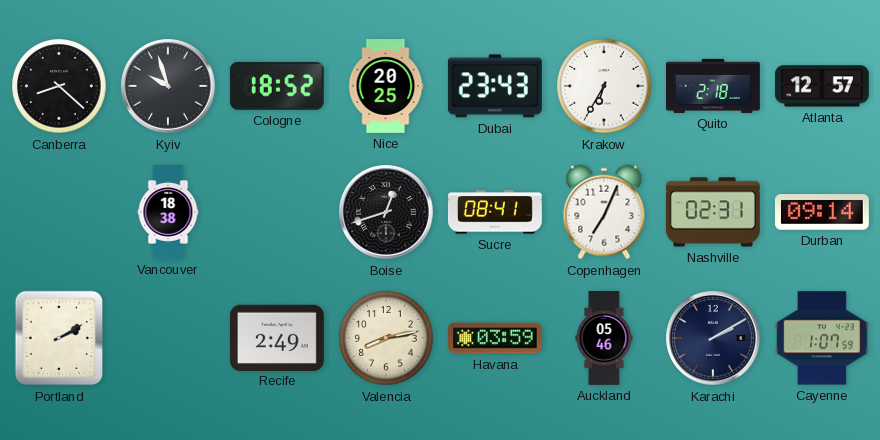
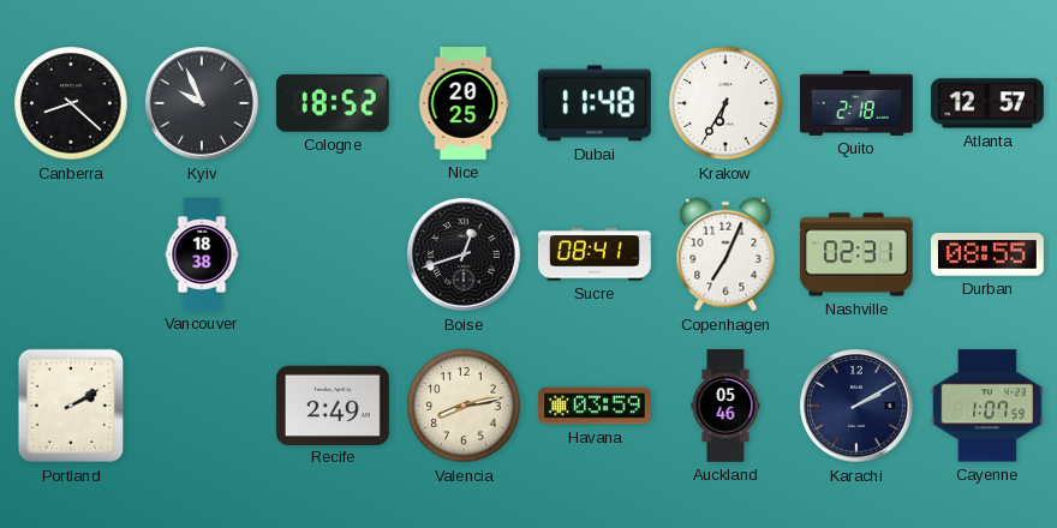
Kyiv: 9:57 -> 9:56 (203, 104)
Dubai: 23:43 -> 11:48 (595, 103)
Durban: 09:14 -> 08:55 (987, 254)
